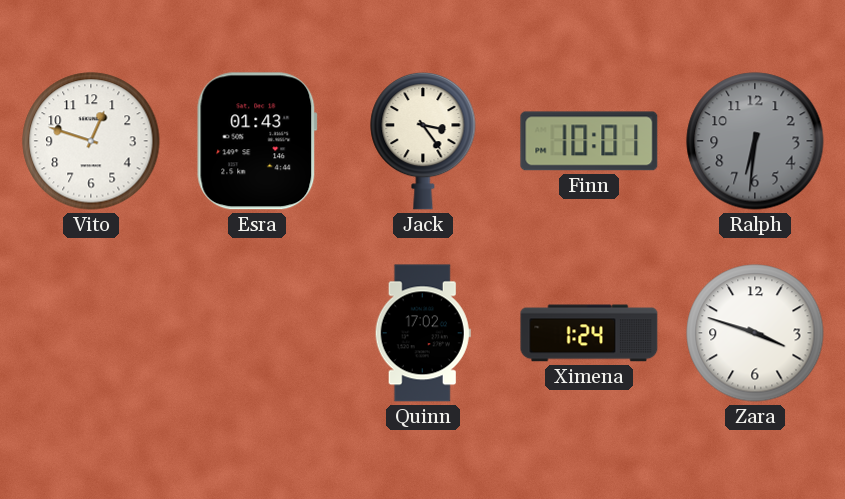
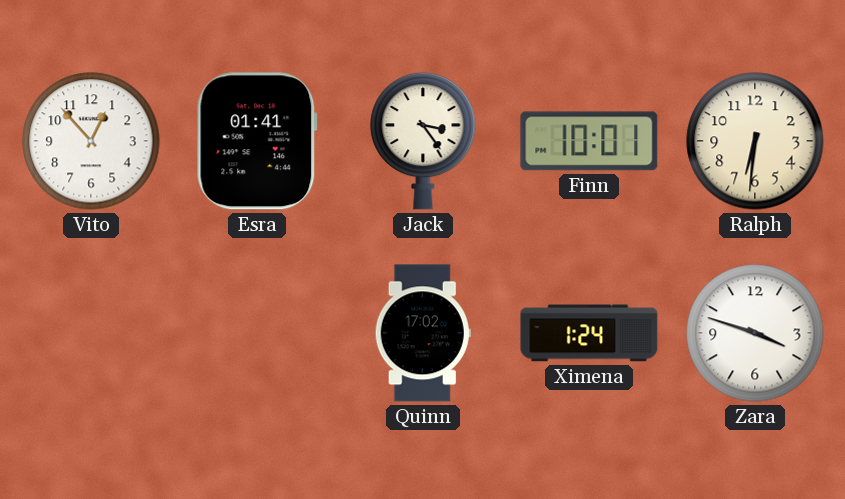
Vito: 12:48 -> 12:53 (91, 141)
Esra: 01:43 -> 01:41 (257, 141)
Ralph dial: grey -> cream (755, 141)
